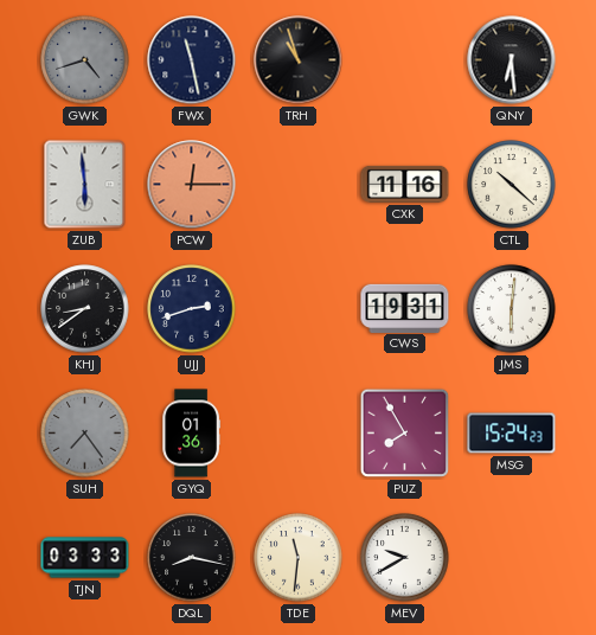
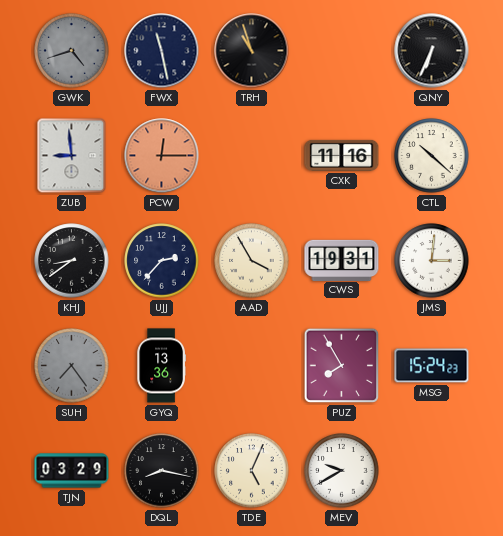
QNY: 6:29 -> 6:34 (432, 51)
ZUB: 5:59 -> 8:59 (72, 156)
UJJ: 2:42 -> 2:37 (162, 261)
AAD: none -> 3:55 (252, 261)
JMS: 6:01 -> 3:01 (432, 261)
GYQ: 01:36 -> 13:36 (161, 366)
TJN: 03:33 -> 03:29 (72, 471)
TDE: 11:31 -> 5:04 (252, 471)
